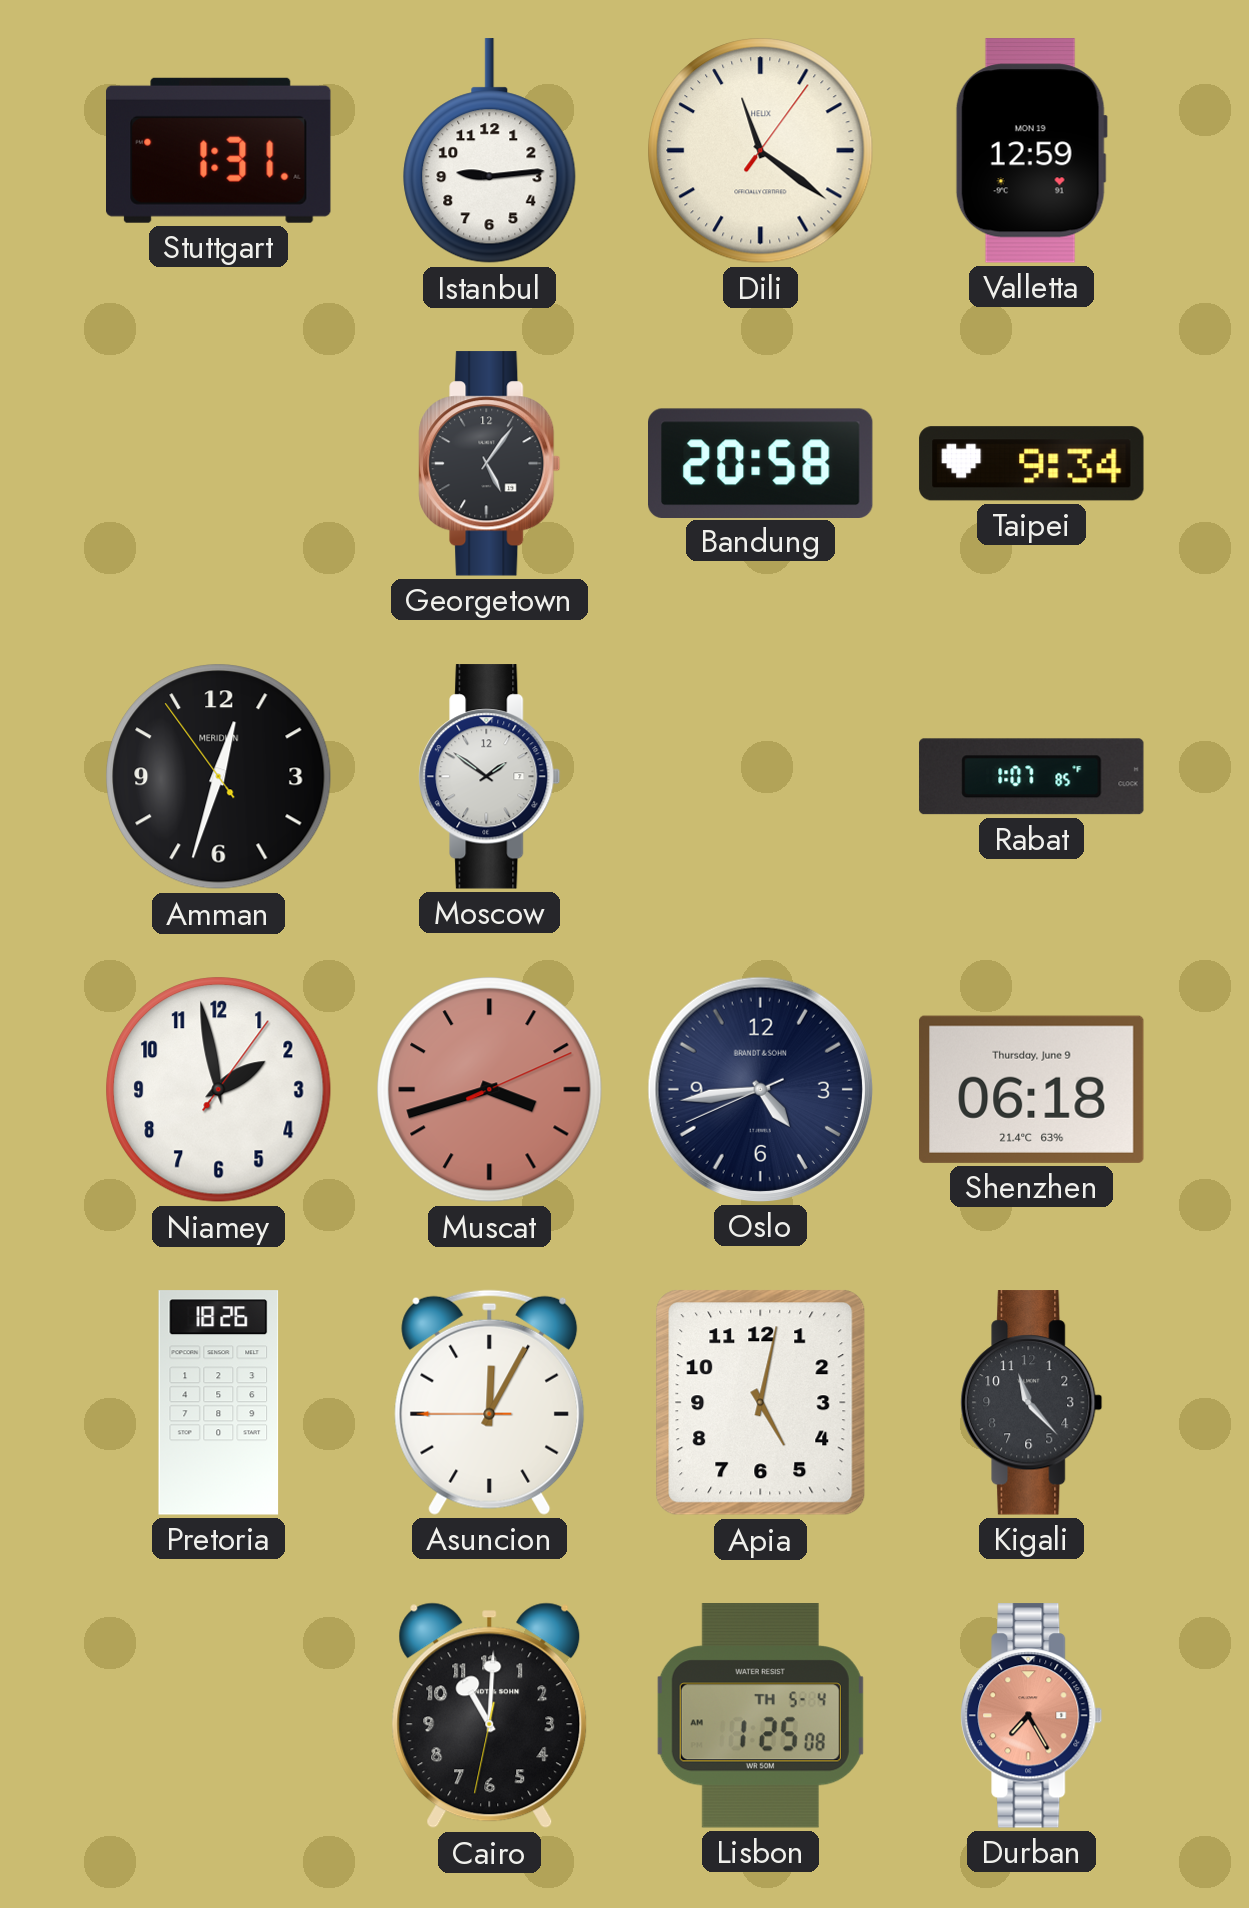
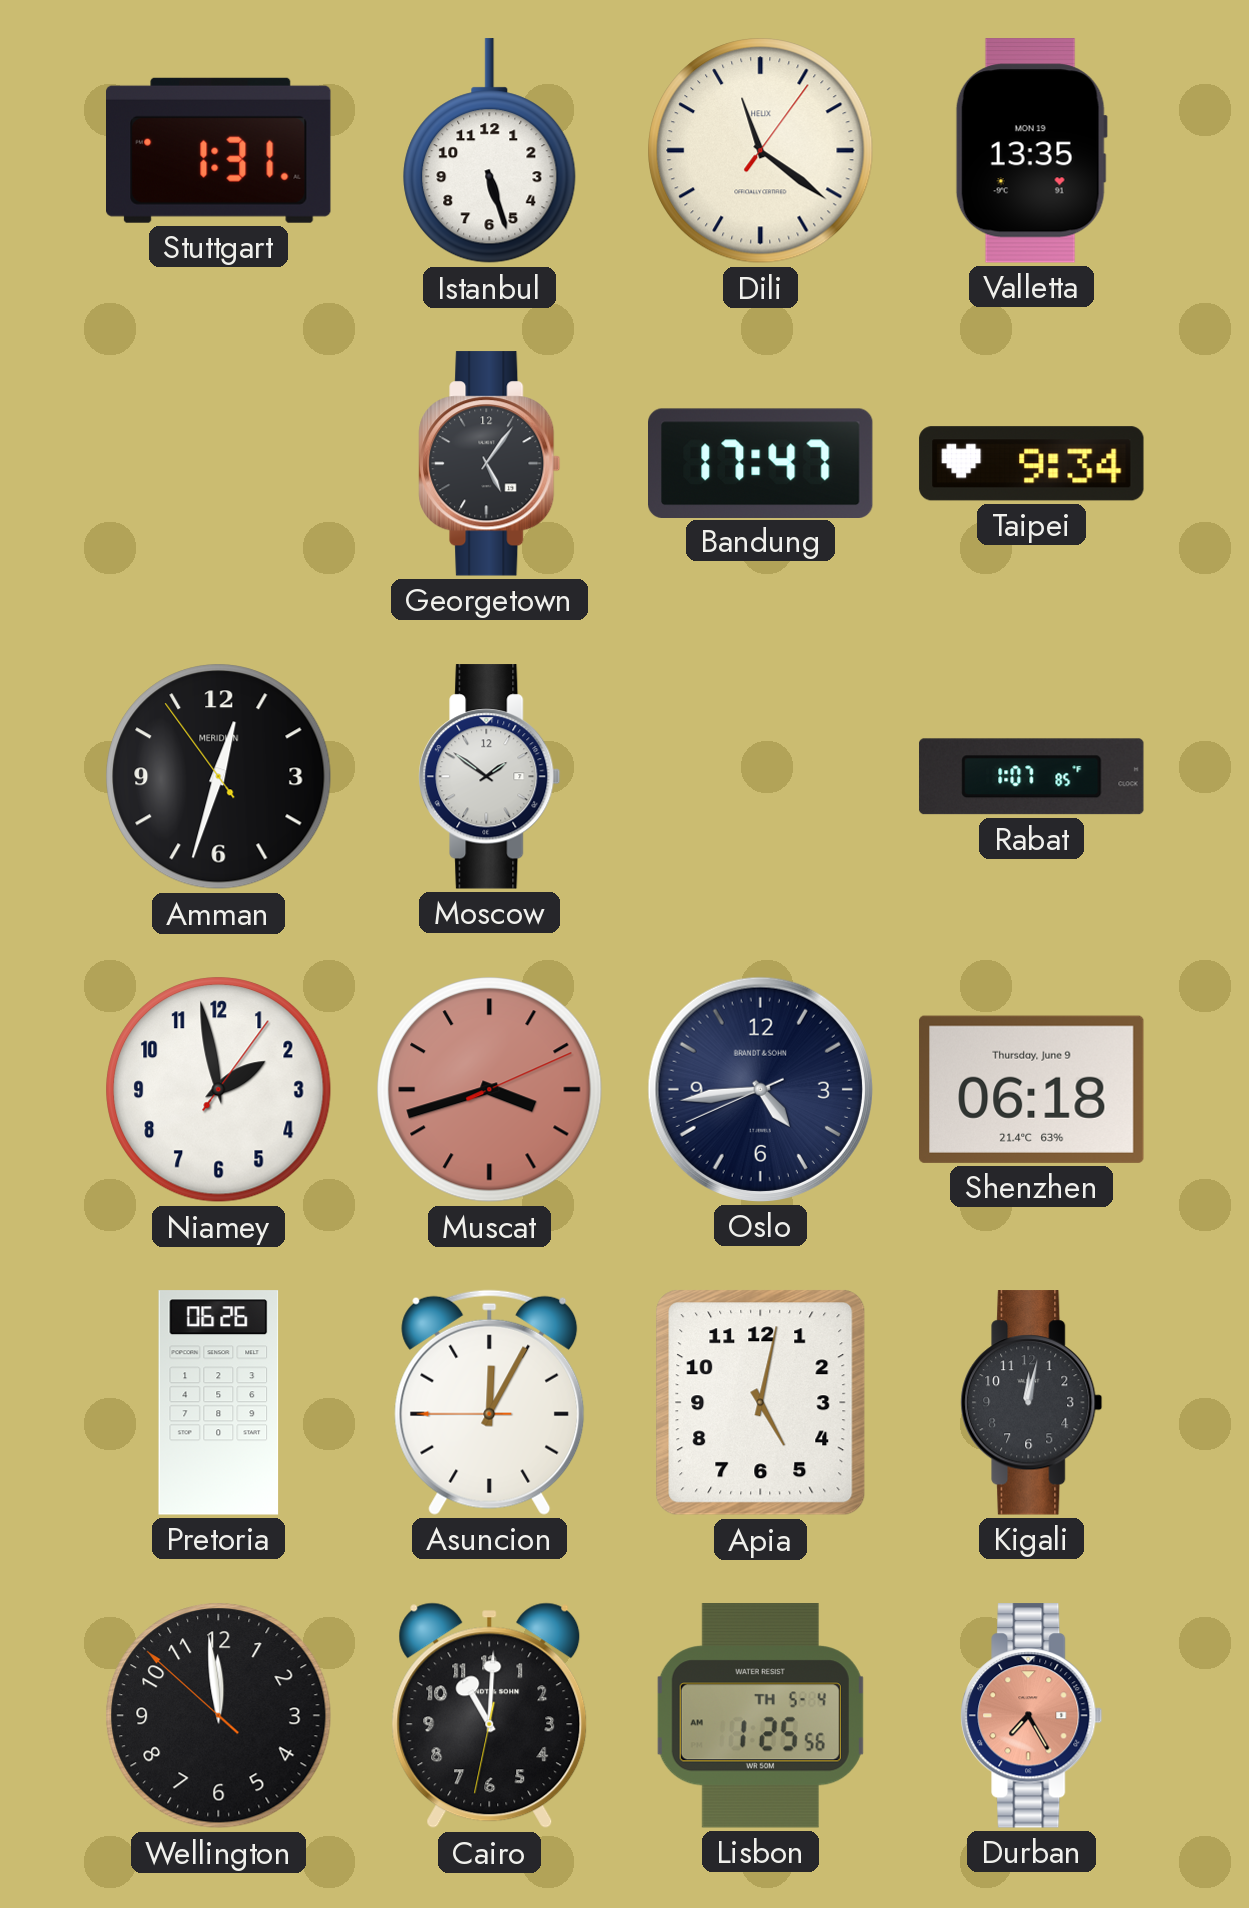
Istanbul: 9:14 -> 5:27 (490, 151)
Valletta: 12:59 -> 13:35 (1031, 151)
Bandung: 20:58 -> 17:47 (761, 463)
Pretoria: 18:26 -> 06:26 (219, 1403)
Kigali: 11:23 -> 12:02 (1032, 1403)
Wellington: none -> 11:58 (219, 1716)
Lisbon: 1:25:08 -> 1:25:56 (760, 1716)
